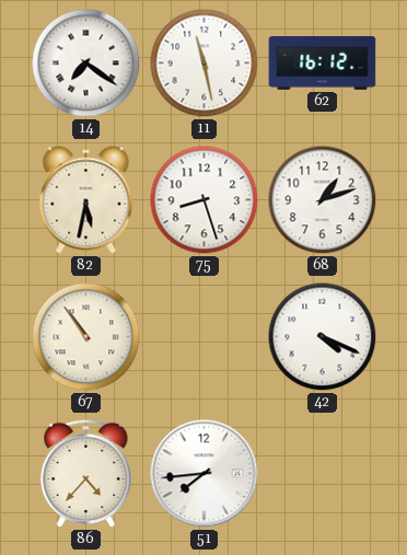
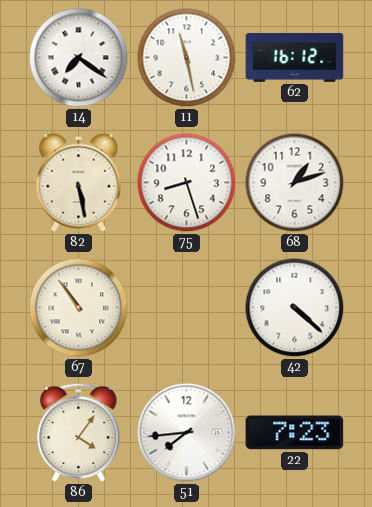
82: 5:32 -> 5:28 (79, 183)
42: 4:19 -> 4:22 (295, 308)
86: 4:37 -> 4:06 (79, 433)
22: none -> 7:23 (295, 433)
